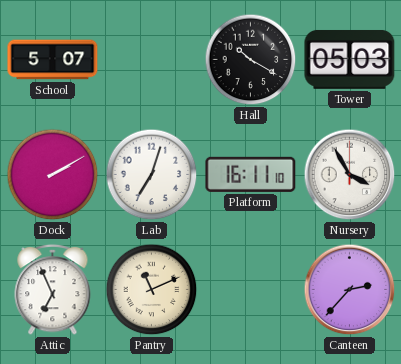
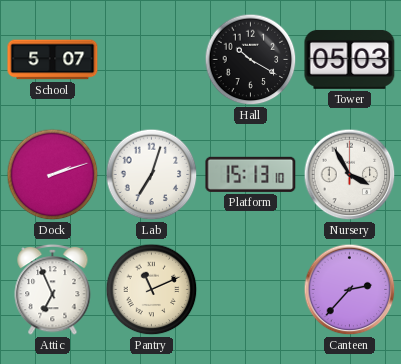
Dock: 2:10 -> 2:12 (53, 175)
Platform: 16:11 -> 15:13 (251, 174)
